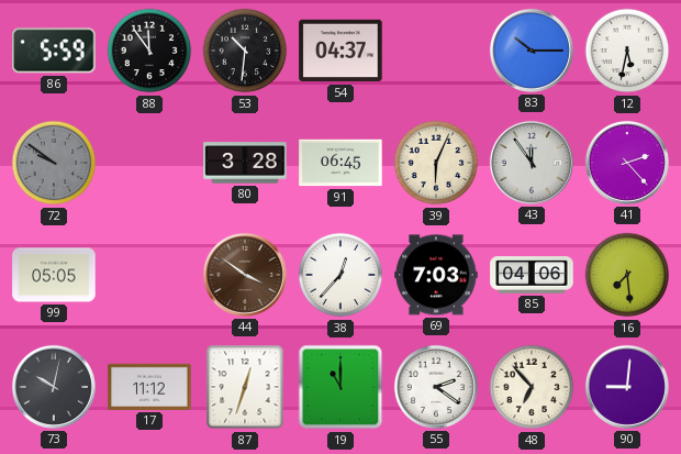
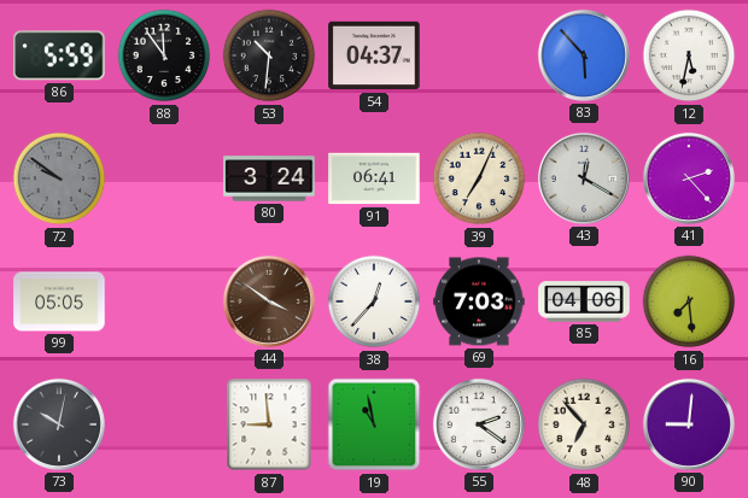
83: 10:15 -> 5:53 (584, 55)
80: 3:28 -> 3:24 (269, 178)
91: 06:45 -> 06:41 (374, 178)
39: 6:04 -> 7:04 (479, 178)
43: 11:54 -> 12:20 (584, 178)
17: 11:12 -> none (149, 387)
87: 12:33 -> 8:59 (269, 424)
19: 11:00 -> 10:58 (374, 424)
